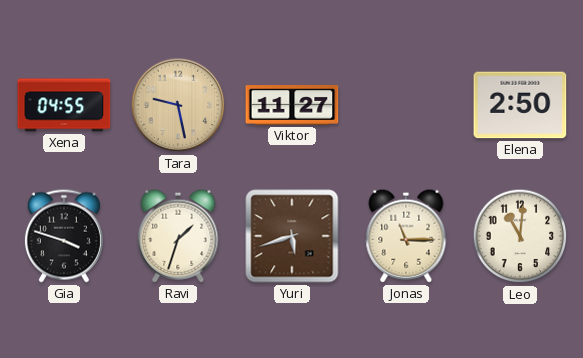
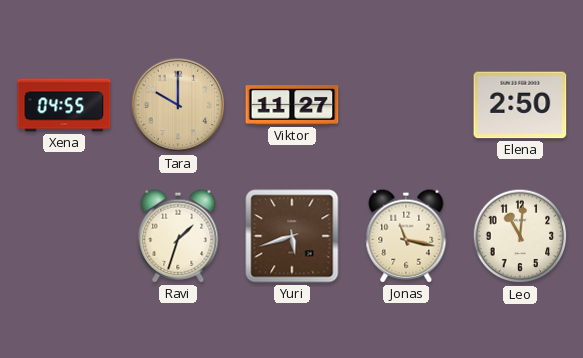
Tara: 9:28 -> 10:00 (178, 105)
Gia: 3:48 -> none (64, 236)
Jonas: 11:15 -> 11:17 (406, 236)
